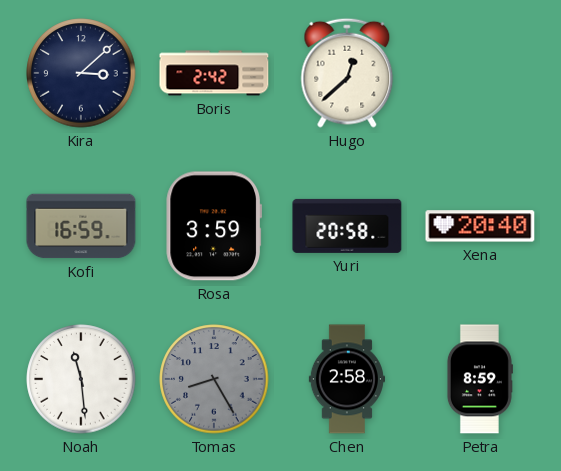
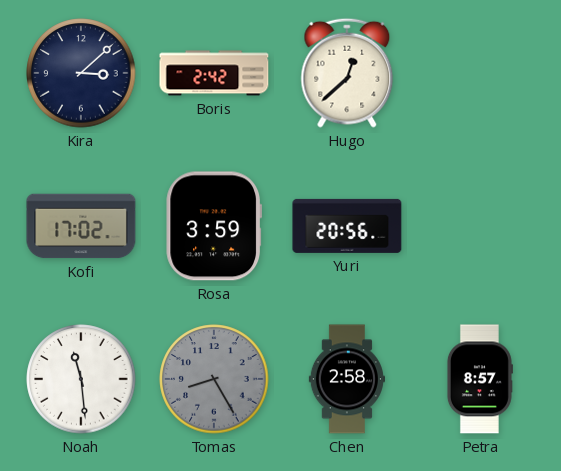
Kofi: 16:59 -> 17:02 (81, 226)
Yuri: 20:58 -> 20:56 (347, 226)
Xena: 20:40 -> none (480, 226)
Petra: 8:59 -> 8:57 (479, 379)
